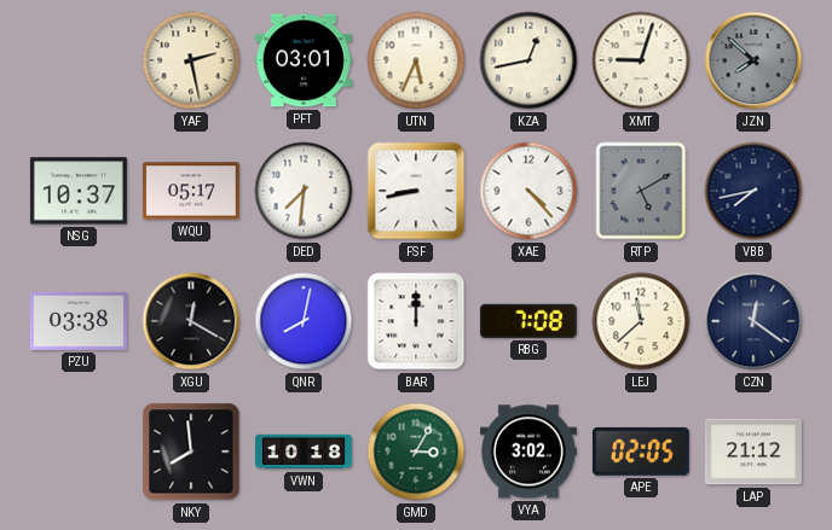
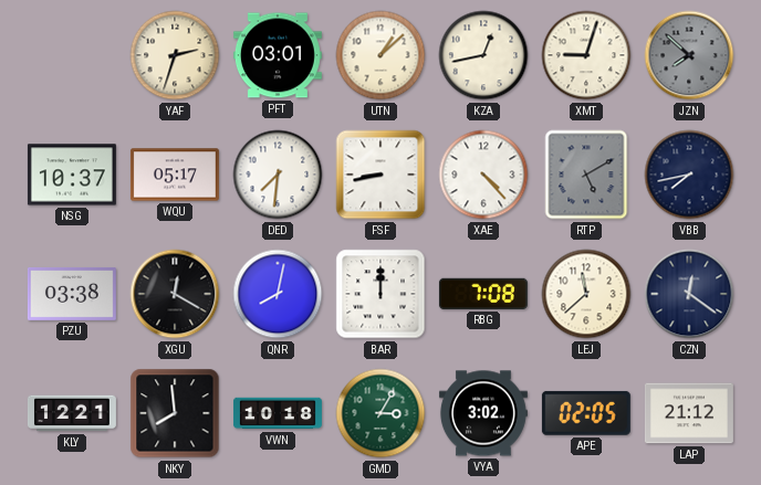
YAF: 2:28 -> 2:33 (175, 55)
UTN: 5:34 -> 1:08 (380, 55)
KLY: none -> 12:21 (72, 413)
